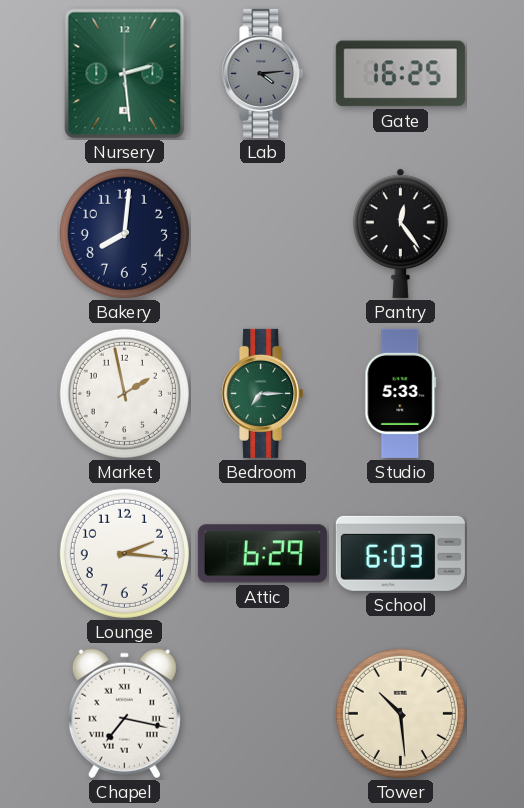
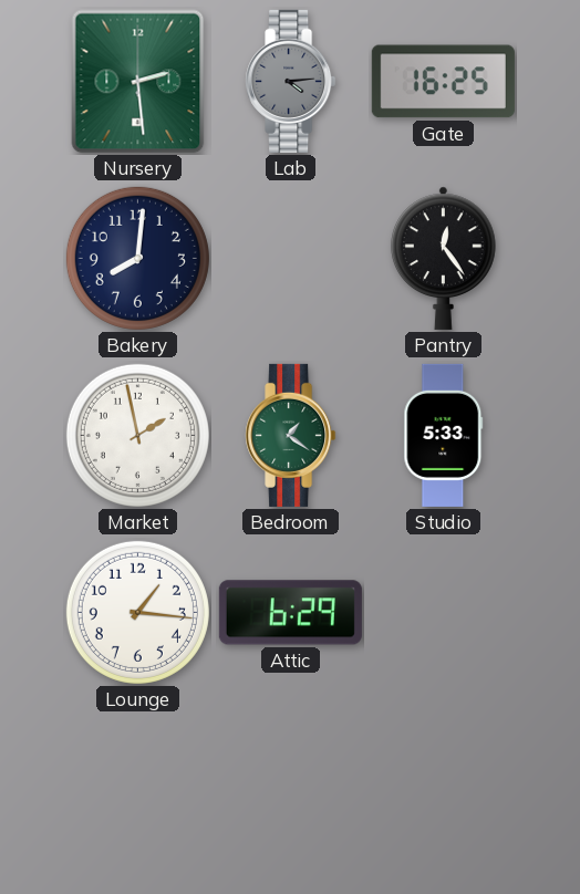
Bedroom: 7:15 -> 1:21 (291, 435)
Lounge: 2:16 -> 1:16 (137, 612)
School: 6:03 -> none (400, 553)
Chapel: 7:17 -> none (124, 714)
Tower: 10:29 -> none (400, 713)
